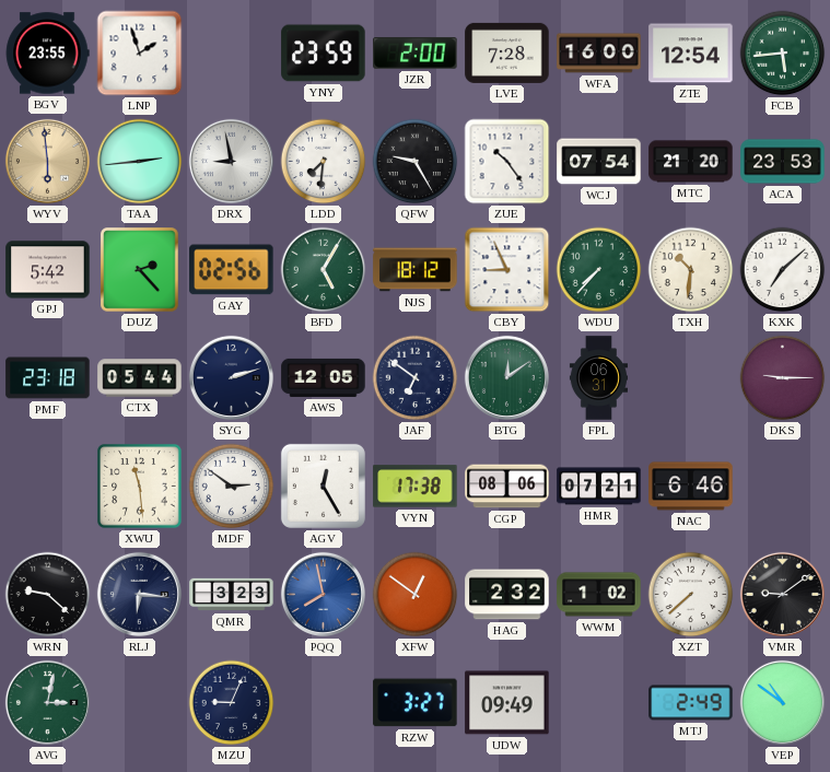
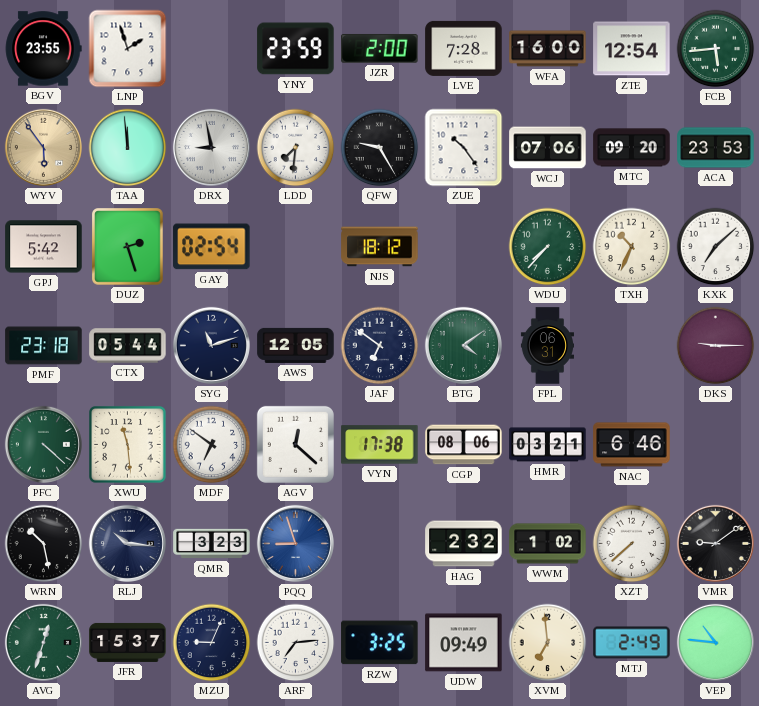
WYV: 5:59 -> 5:54 (43, 147)
TAA: 2:44 -> 11:59 (128, 148)
WCJ: 07:54 -> 07:06 (548, 148)
MTC: 21:20 -> 09:20 (632, 148)
DUZ: 2:23 -> 2:27 (128, 247)
GAY: 02:56 -> 02:54 (212, 247)
BFD: 5:05 -> none (324, 270)
CBY: 8:56 -> none (507, 270)
TXH: 10:31 -> 10:34 (632, 247)
SYG: 2:12 -> 11:12 (211, 345)
BTG: 12:09 -> 4:09 (463, 345)
PFC: none -> 4:22 (43, 444)
MDF: 2:51 -> 6:51 (212, 445)
AGV: 12:25 -> 12:22 (295, 444)
HMR: 07:21 -> 03:21 (548, 445)
WRN: 9:22 -> 10:28 (44, 544)
RLJ: 6:16 -> 10:16 (127, 543)
PQQ: 7:58 -> 8:57 (295, 543)
XFW: 12:51 -> none (416, 595)
AVG: 3:02 -> 12:33 (43, 642)
JFR: none -> 15:37 (128, 642)
ARF: none -> 7:14 (296, 643)
RZW: 3:27 -> 3:25 (380, 643)
XVM: none -> 6:59 (548, 643)
VEP: 10:51 -> 10:46 (715, 642)
